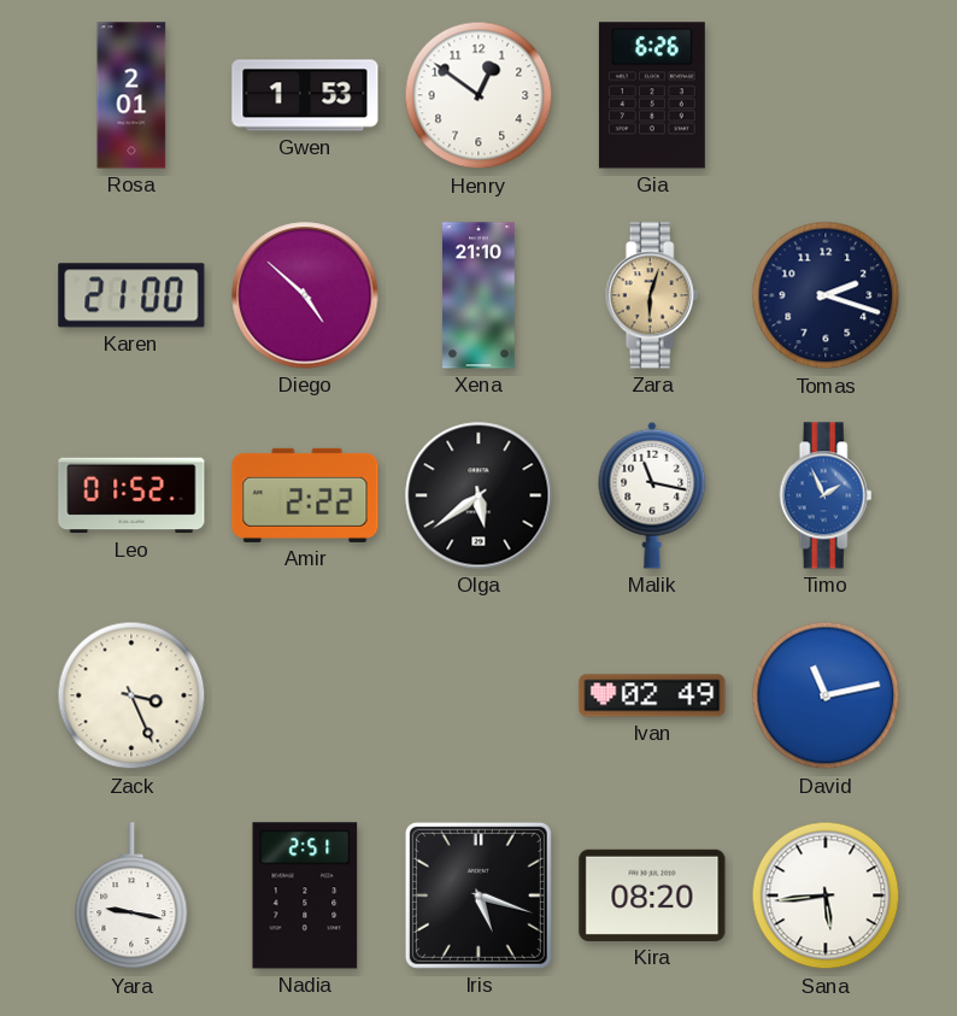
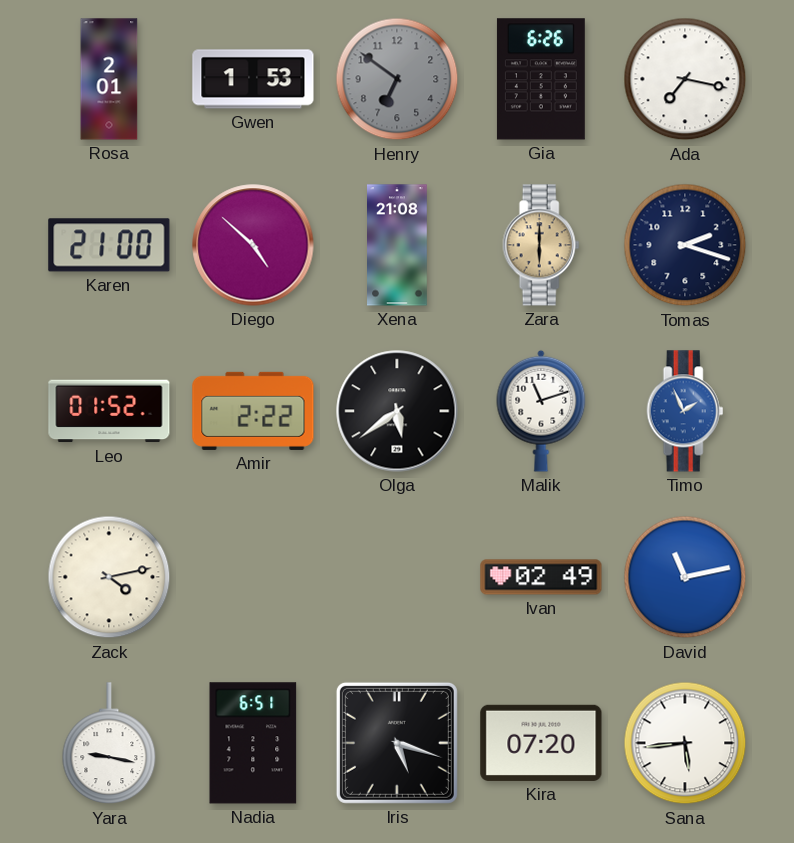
Henry: 12:51 -> 6:51 (397, 79)
Henry dial: white -> grey (397, 79)
Ada: none -> 7:17 (685, 79)
Xena: 21:10 -> 21:08 (398, 245)
Zara: 6:03 -> 6:00 (541, 245)
Malik: 11:17 -> 11:12 (541, 411)
Zack: 3:26 -> 4:13 (109, 577)
Nadia: 2:51 -> 6:51 (253, 743)
Kira: 08:20 -> 07:20 (541, 743)
